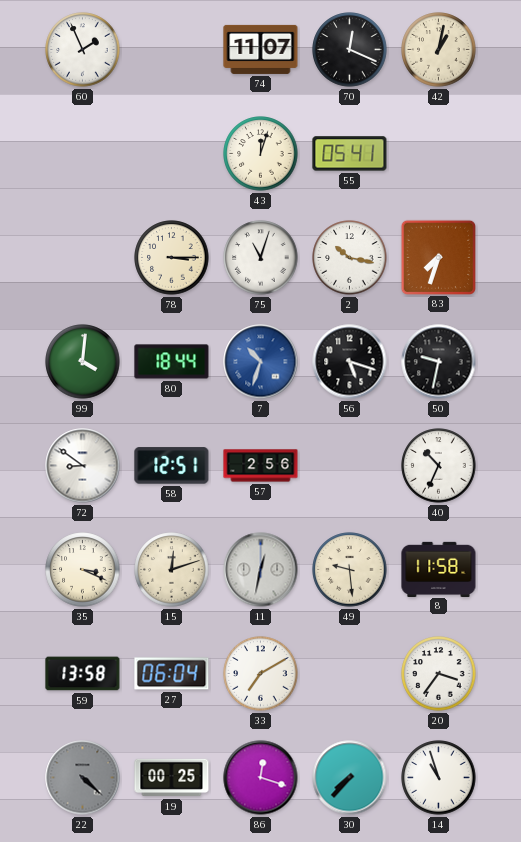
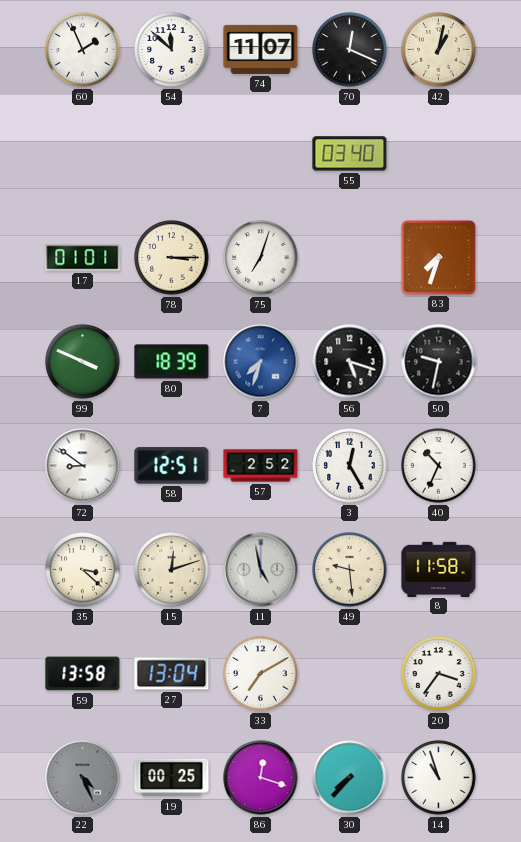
54: none -> 11:52 (172, 50)
43: 12:03 -> none (261, 154)
55: 05:41 -> 03:40 (350, 154)
17: none -> 01:01 (83, 258)
75: 11:03 -> 7:03 (261, 258)
2: 10:17 -> none (350, 258)
99: 4:01 -> 3:49 (83, 362)
80: 18:44 -> 18:39 (172, 362)
7: 10:33 -> 7:33 (261, 362)
57: 2:56 -> 2:52 (261, 466)
3: none -> 12:25 (350, 466)
35: 3:19 -> 3:22 (83, 570)
11: 12:32 -> 4:58 (261, 570)
27: 06:04 -> 13:04 (172, 674)
22: 4:22 -> 4:26 (83, 778)
